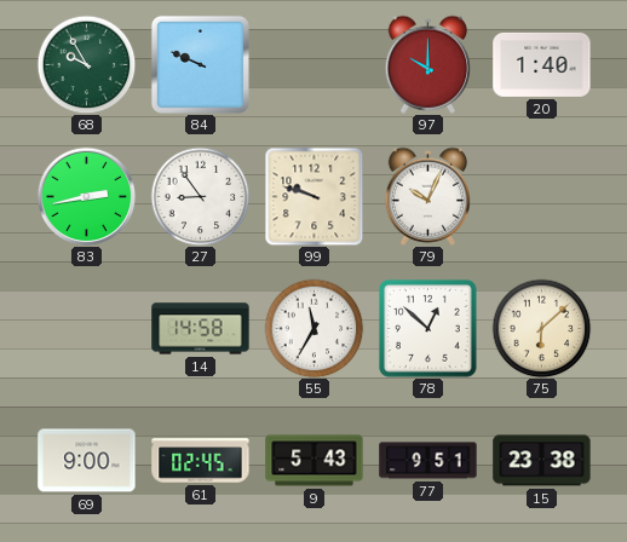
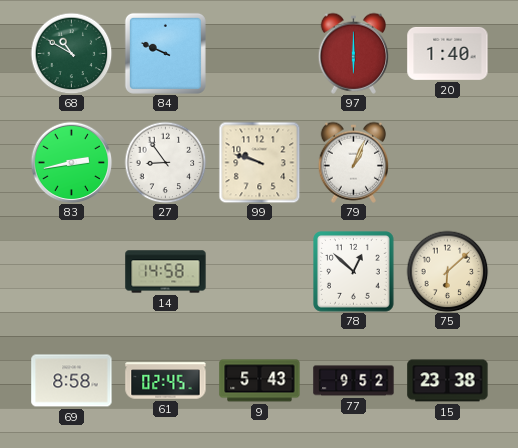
68: 9:55 -> 10:50 (71, 53)
97: 10:00 -> 6:00 (353, 53)
79: 10:04 -> 1:04 (353, 162)
55: 11:35 -> none (313, 328)
69: 9:00 -> 8:58 (72, 381)
77: 9:51 -> 9:52 (354, 381)
